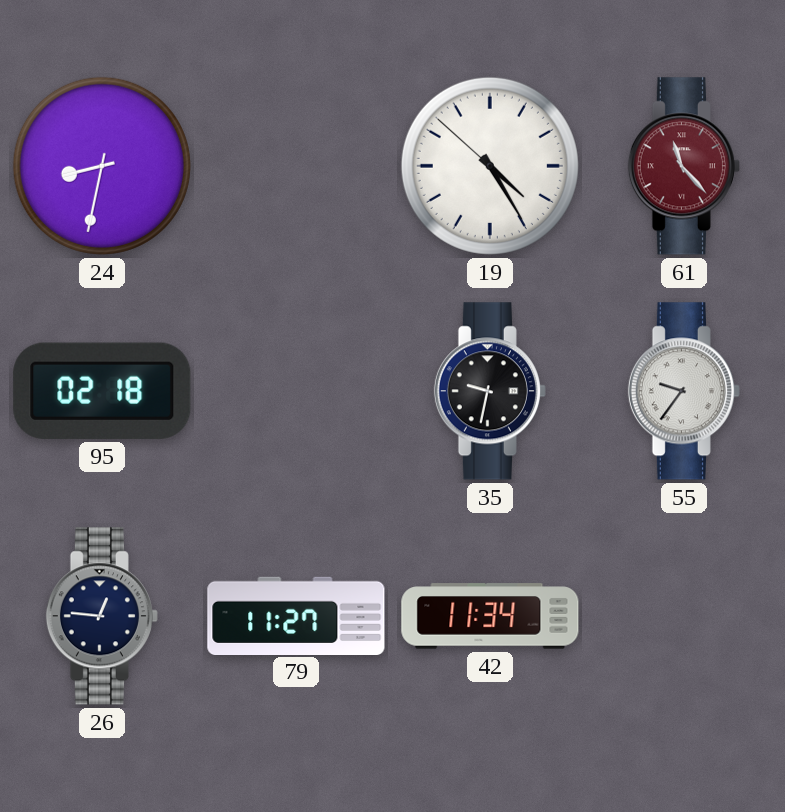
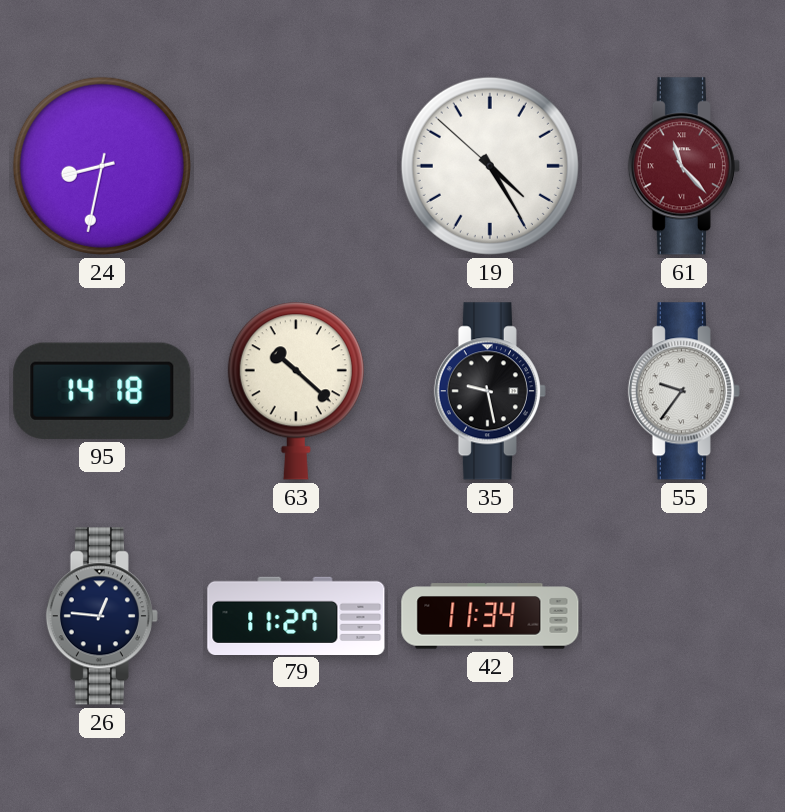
95: 02:18 -> 14:18 (102, 391)
63: none -> 10:22 (296, 391)
35: 9:32 -> 9:28 (490, 391)
